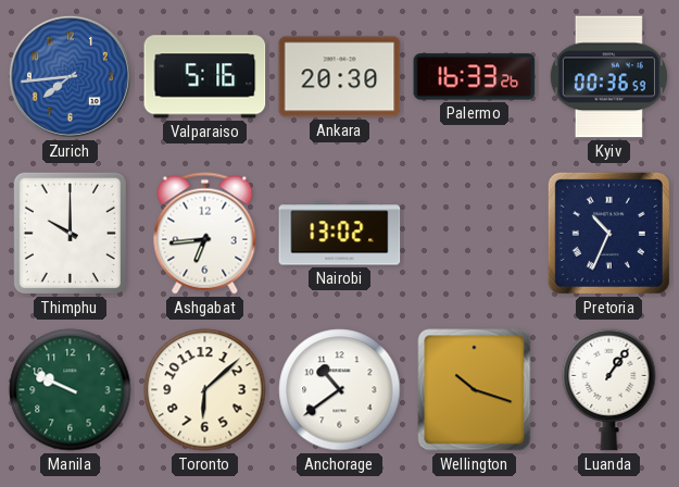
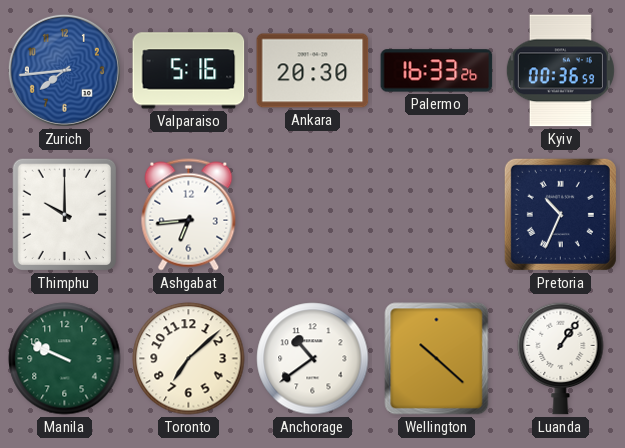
Nairobi: 13:02 -> none (340, 234)
Toronto: 6:08 -> 7:08 (189, 359)
Wellington: 10:18 -> 10:22 (437, 359)
